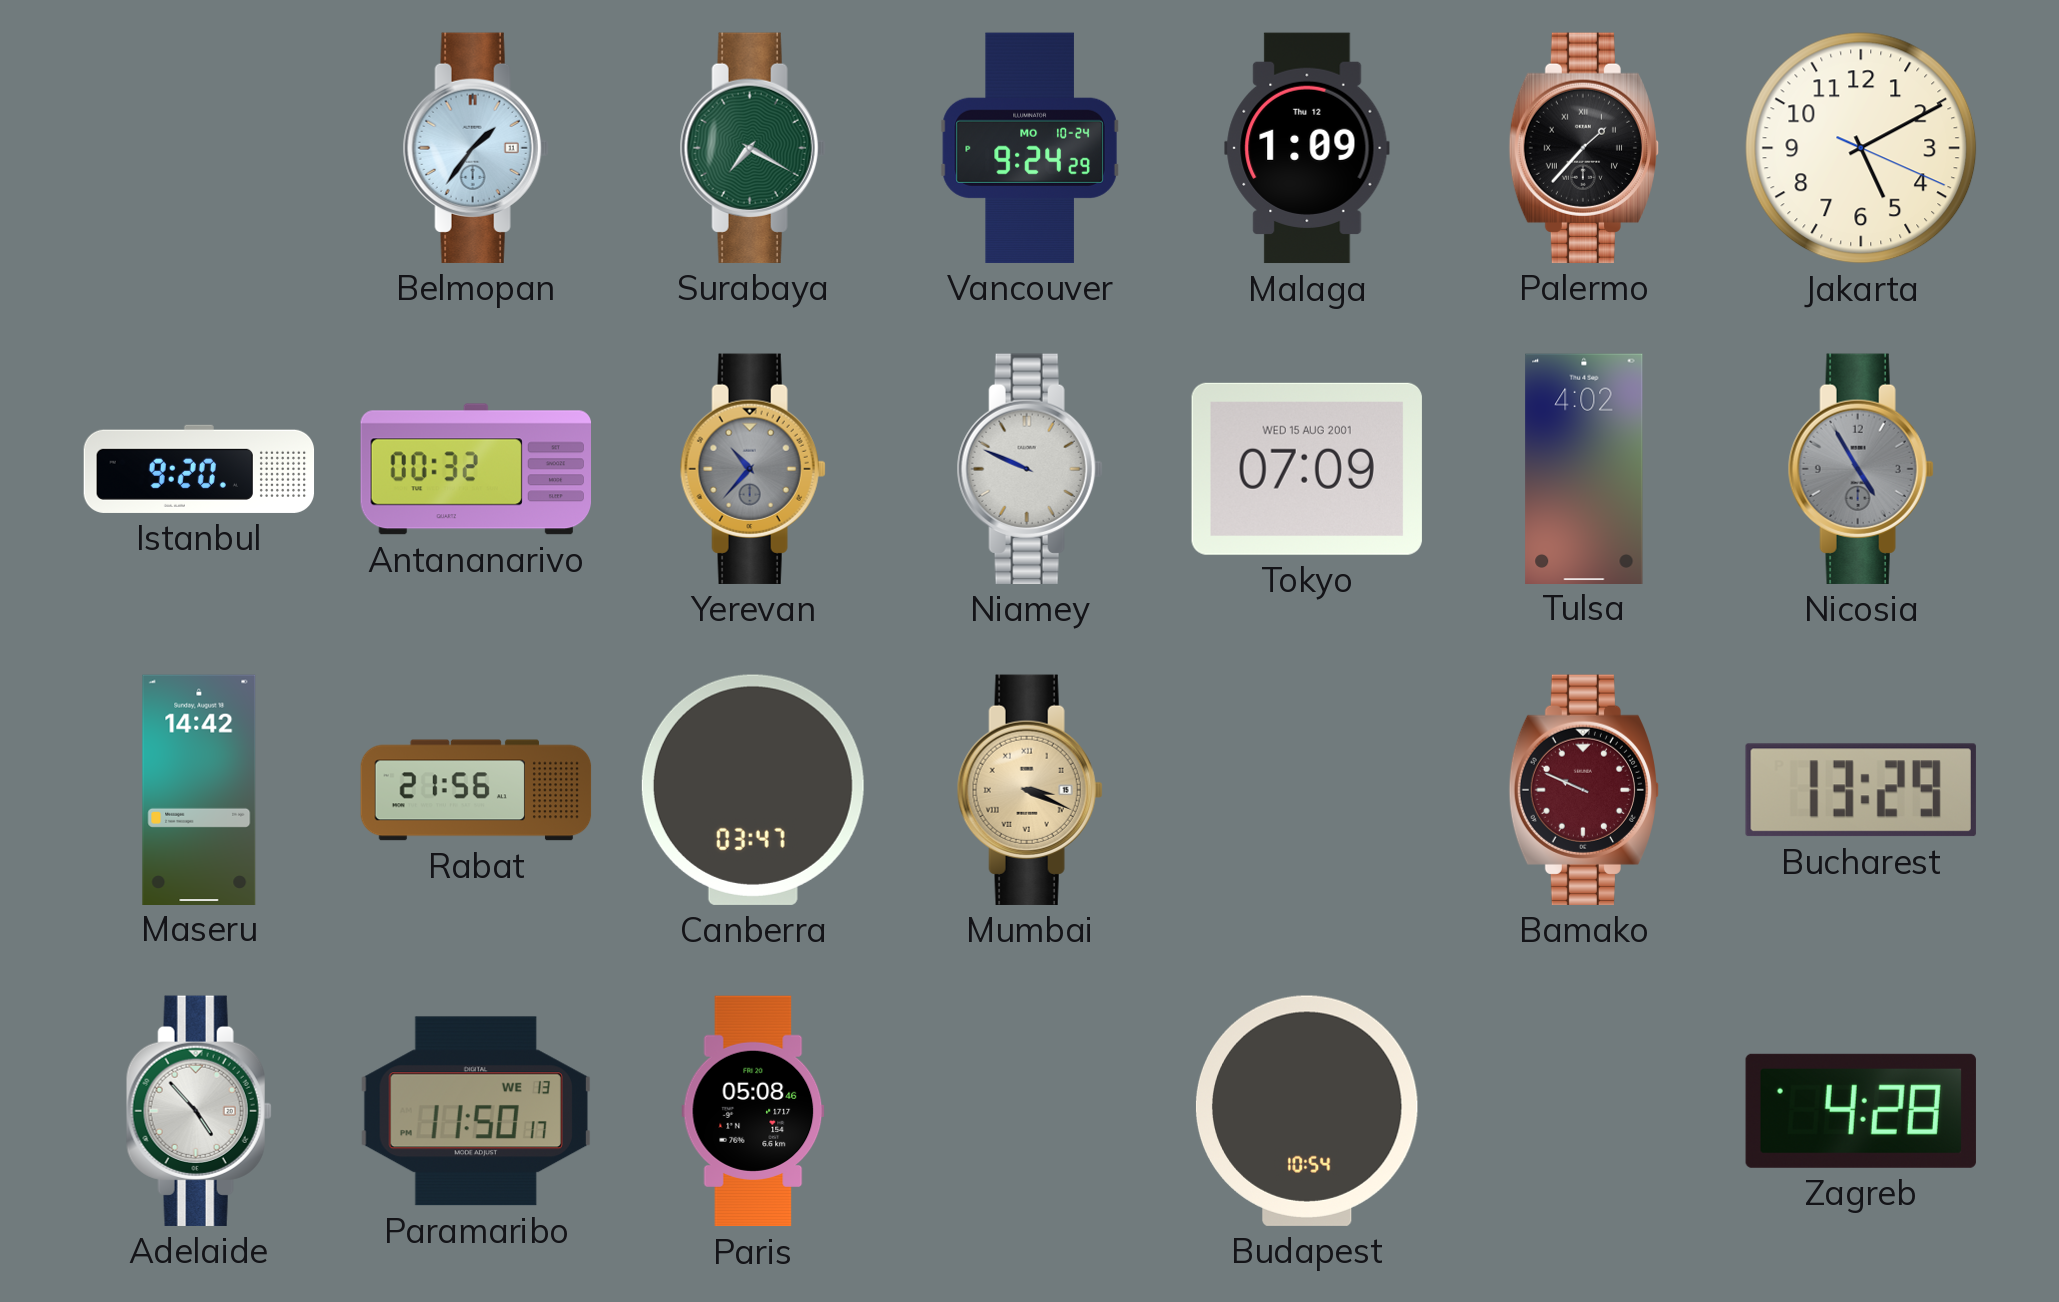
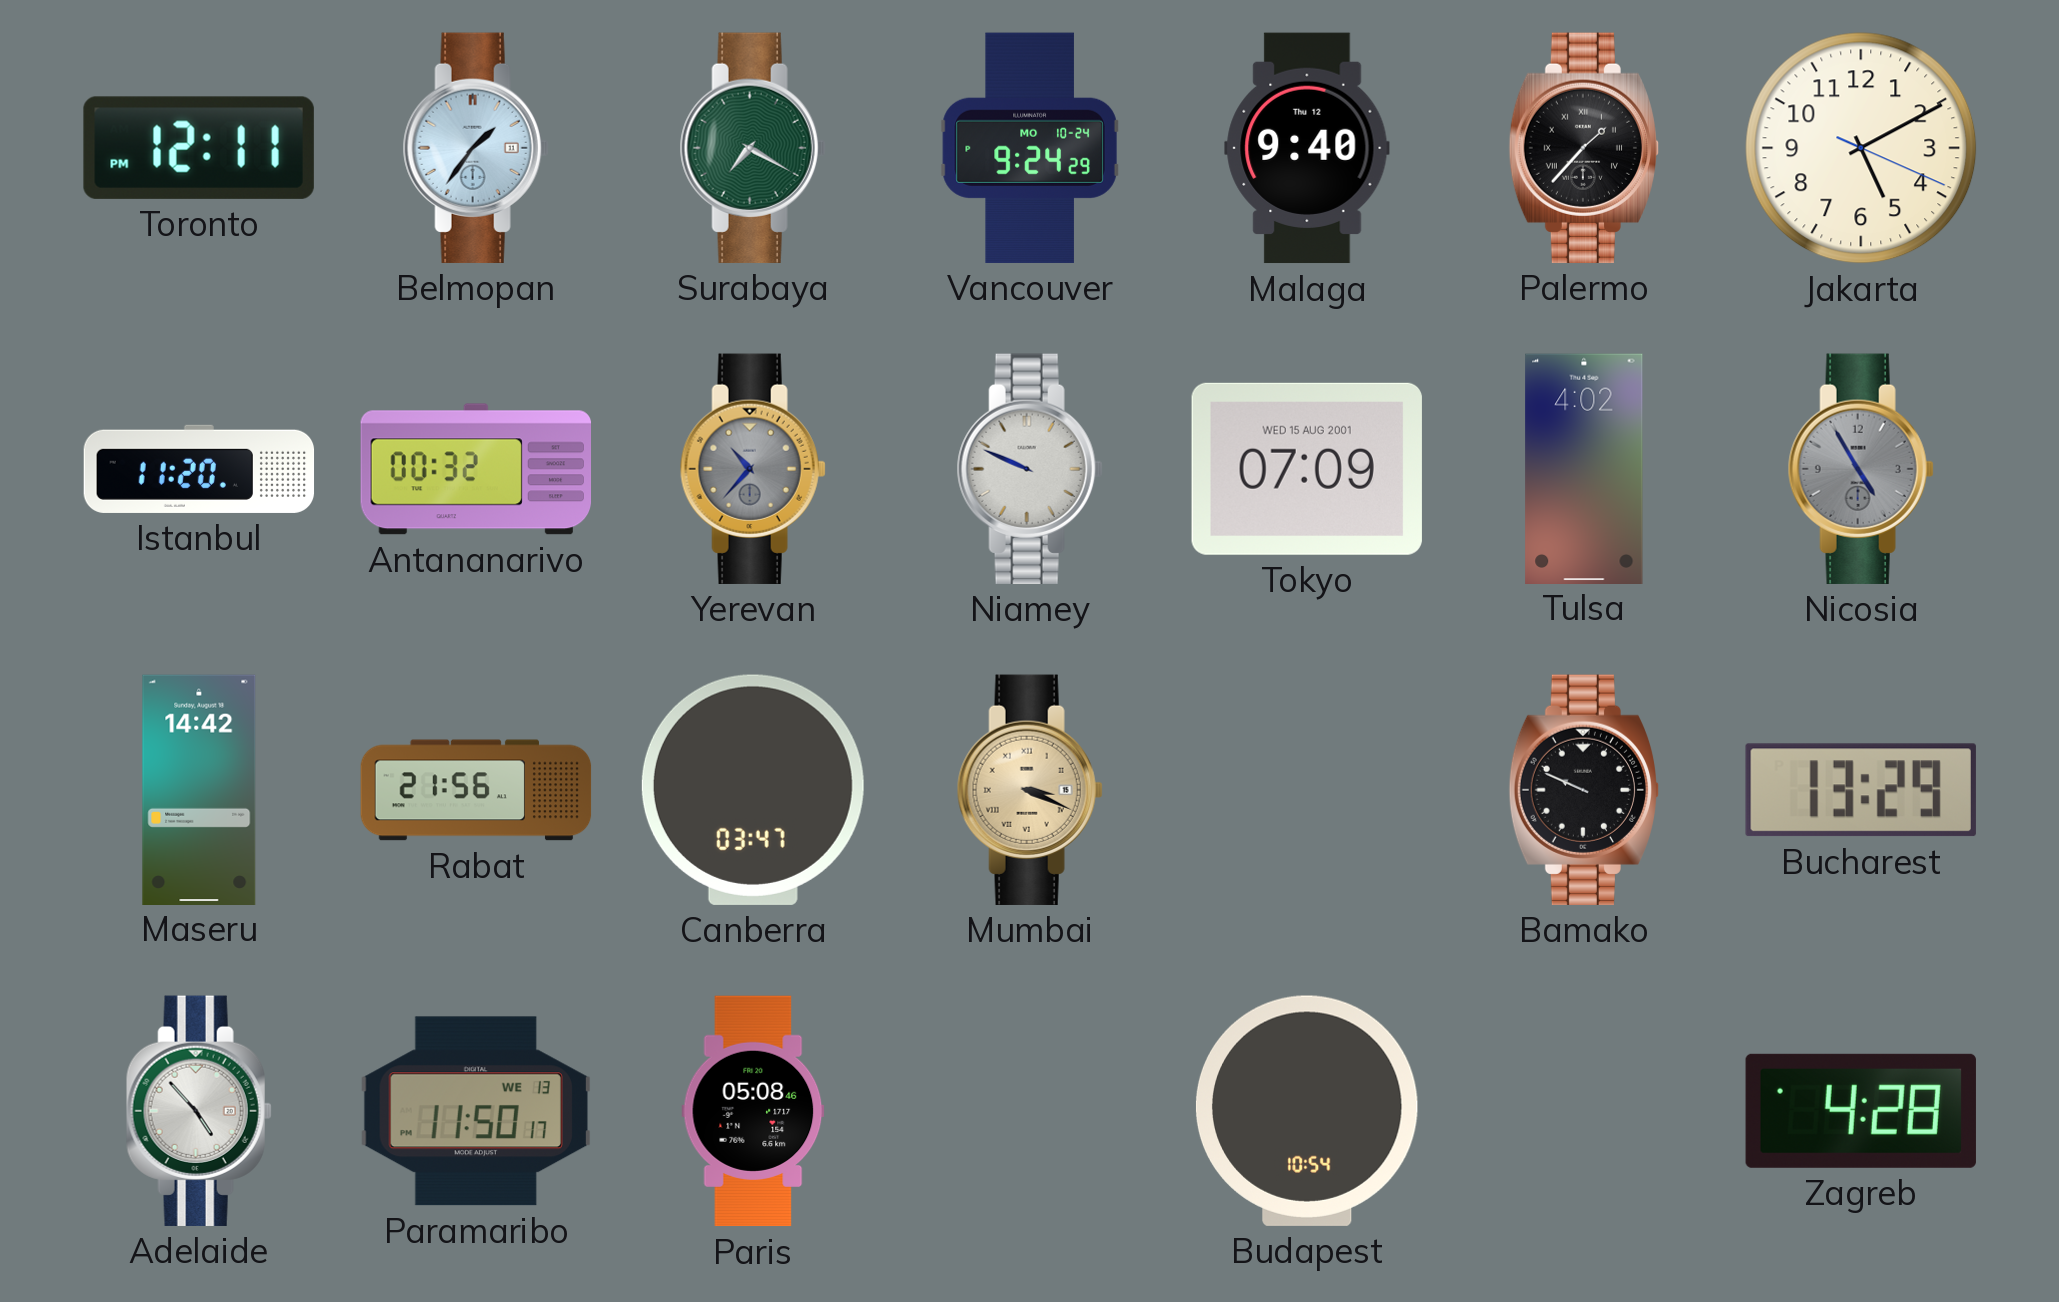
Toronto: none -> 12:11 (199, 148)
Malaga: 1:09 -> 9:40 (1307, 148)
Istanbul: 9:20 -> 11:20 (199, 469)
Bamako dial: burgundy -> black (1583, 790)
